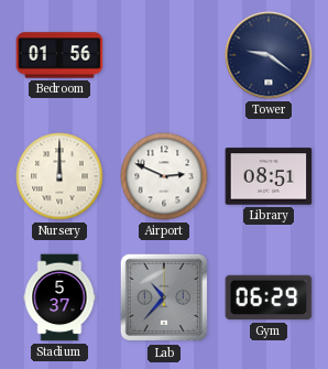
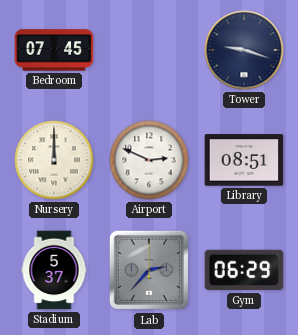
Bedroom: 01:56 -> 07:45 (54, 50)
Tower: 9:21 -> 9:18 (244, 50)
Lab: 10:37 -> 2:37 (149, 270)
